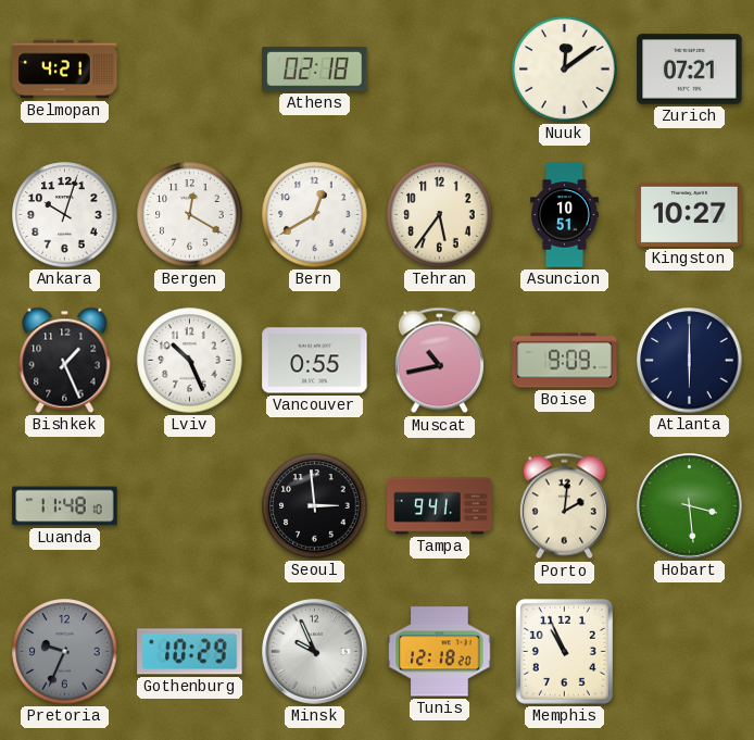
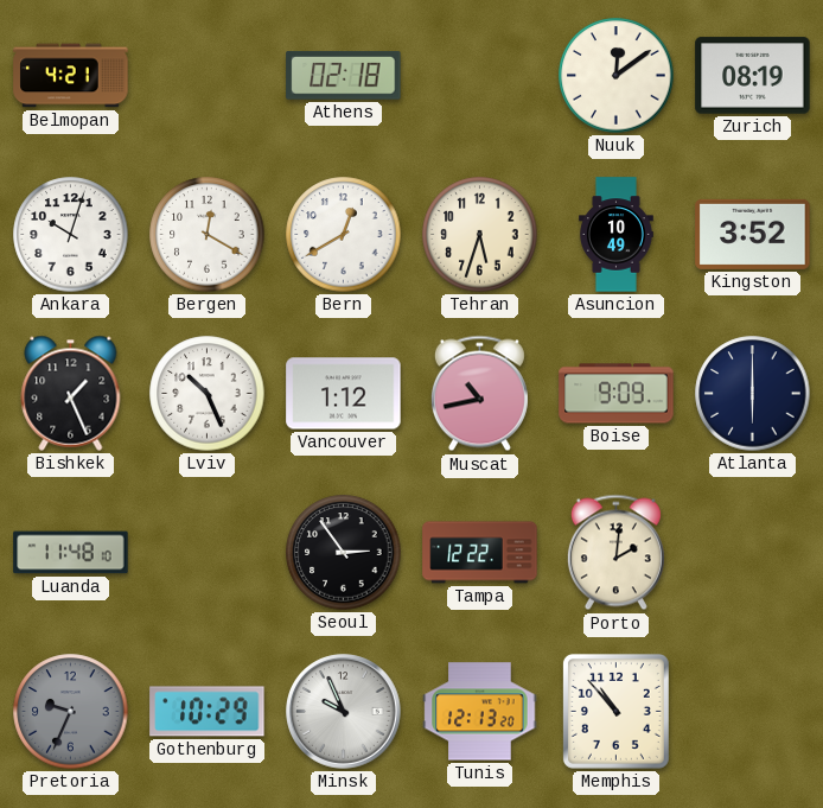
Zurich: 07:21 -> 08:19 (753, 76)
Tehran: 5:36 -> 5:33 (480, 235)
Asuncion: 10:51 -> 10:49 (615, 235)
Kingston: 10:27 -> 3:52 (753, 234)
Vancouver: 0:55 -> 1:12 (344, 394)
Seoul: 2:59 -> 2:54 (344, 553)
Tampa: 9:41 -> 12:22 (480, 553)
Hobart: 3:29 -> none (690, 506)
Tunis: 12:18 -> 12:13 (480, 712)
Memphis: 10:56 -> 10:53 (615, 711)
